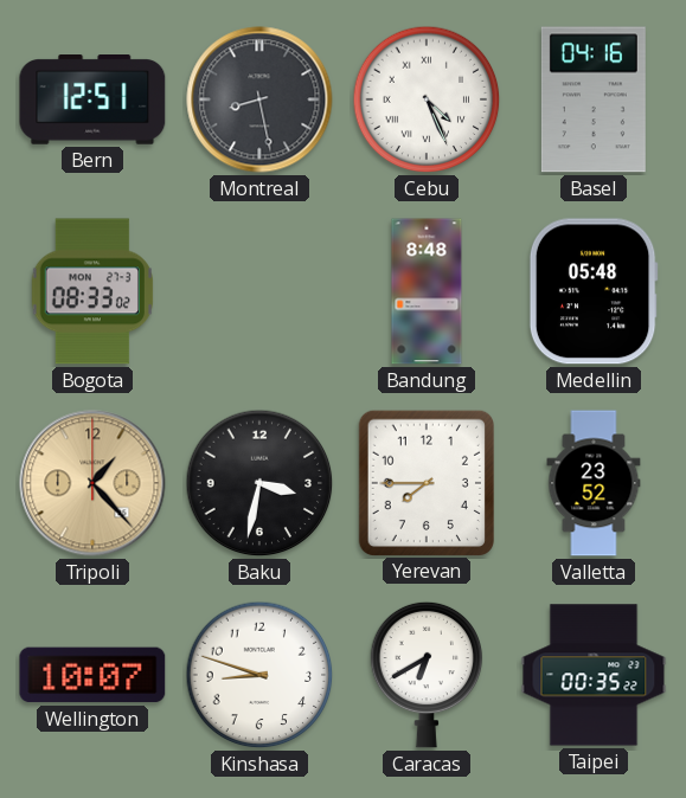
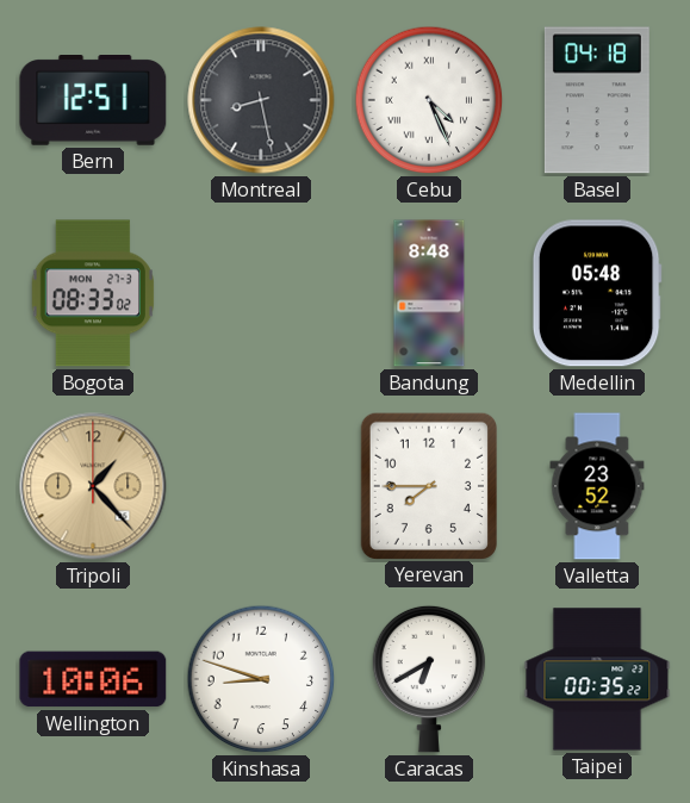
Basel: 04:16 -> 04:18 (597, 100)
Baku: 3:32 -> none (259, 483)
Wellington: 10:07 -> 10:06 (93, 679)
